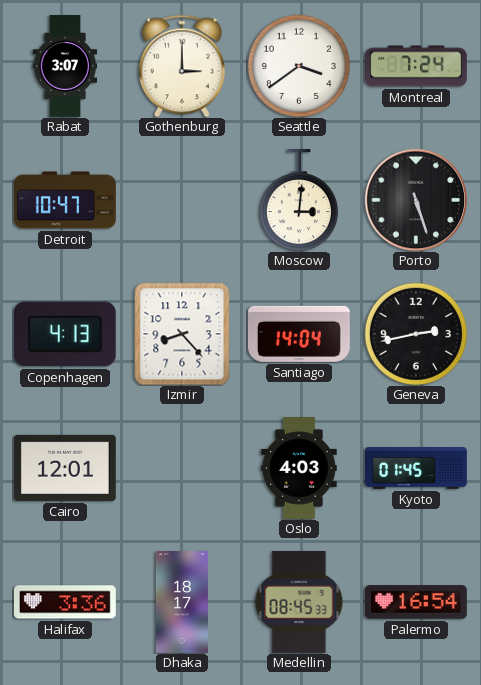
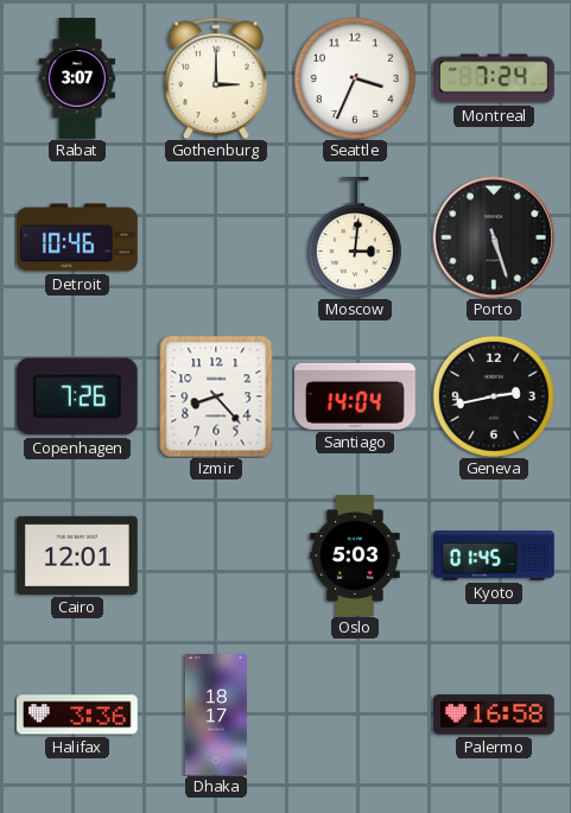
Seattle: 3:39 -> 3:34 (355, 78)
Detroit: 10:47 -> 10:46 (78, 237)
Copenhagen: 4:13 -> 7:26 (77, 396)
Oslo: 4:03 -> 5:03 (355, 557)
Medellin: 08:45 -> none (299, 602)
Palermo: 16:54 -> 16:58 (495, 714)
